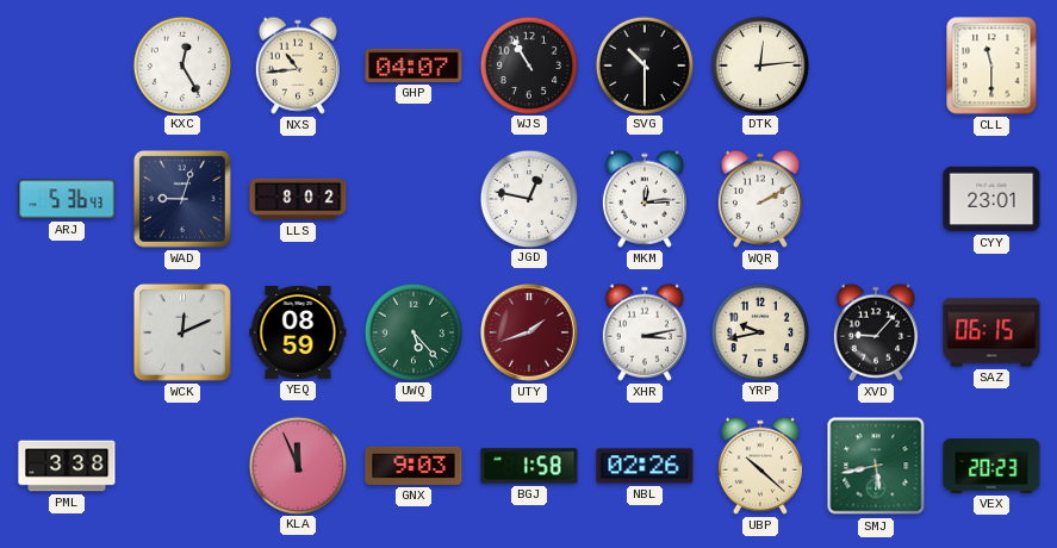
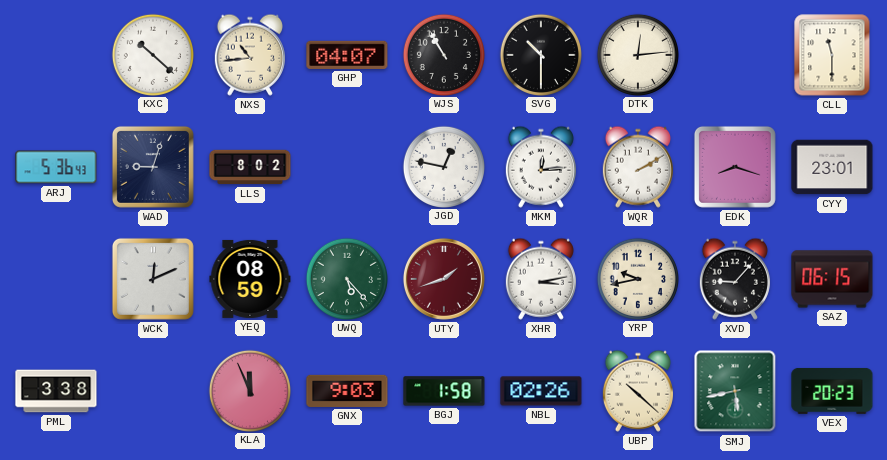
KXC: 12:25 -> 10:22 (152, 54)
EDK: none -> 8:18 (735, 167)
